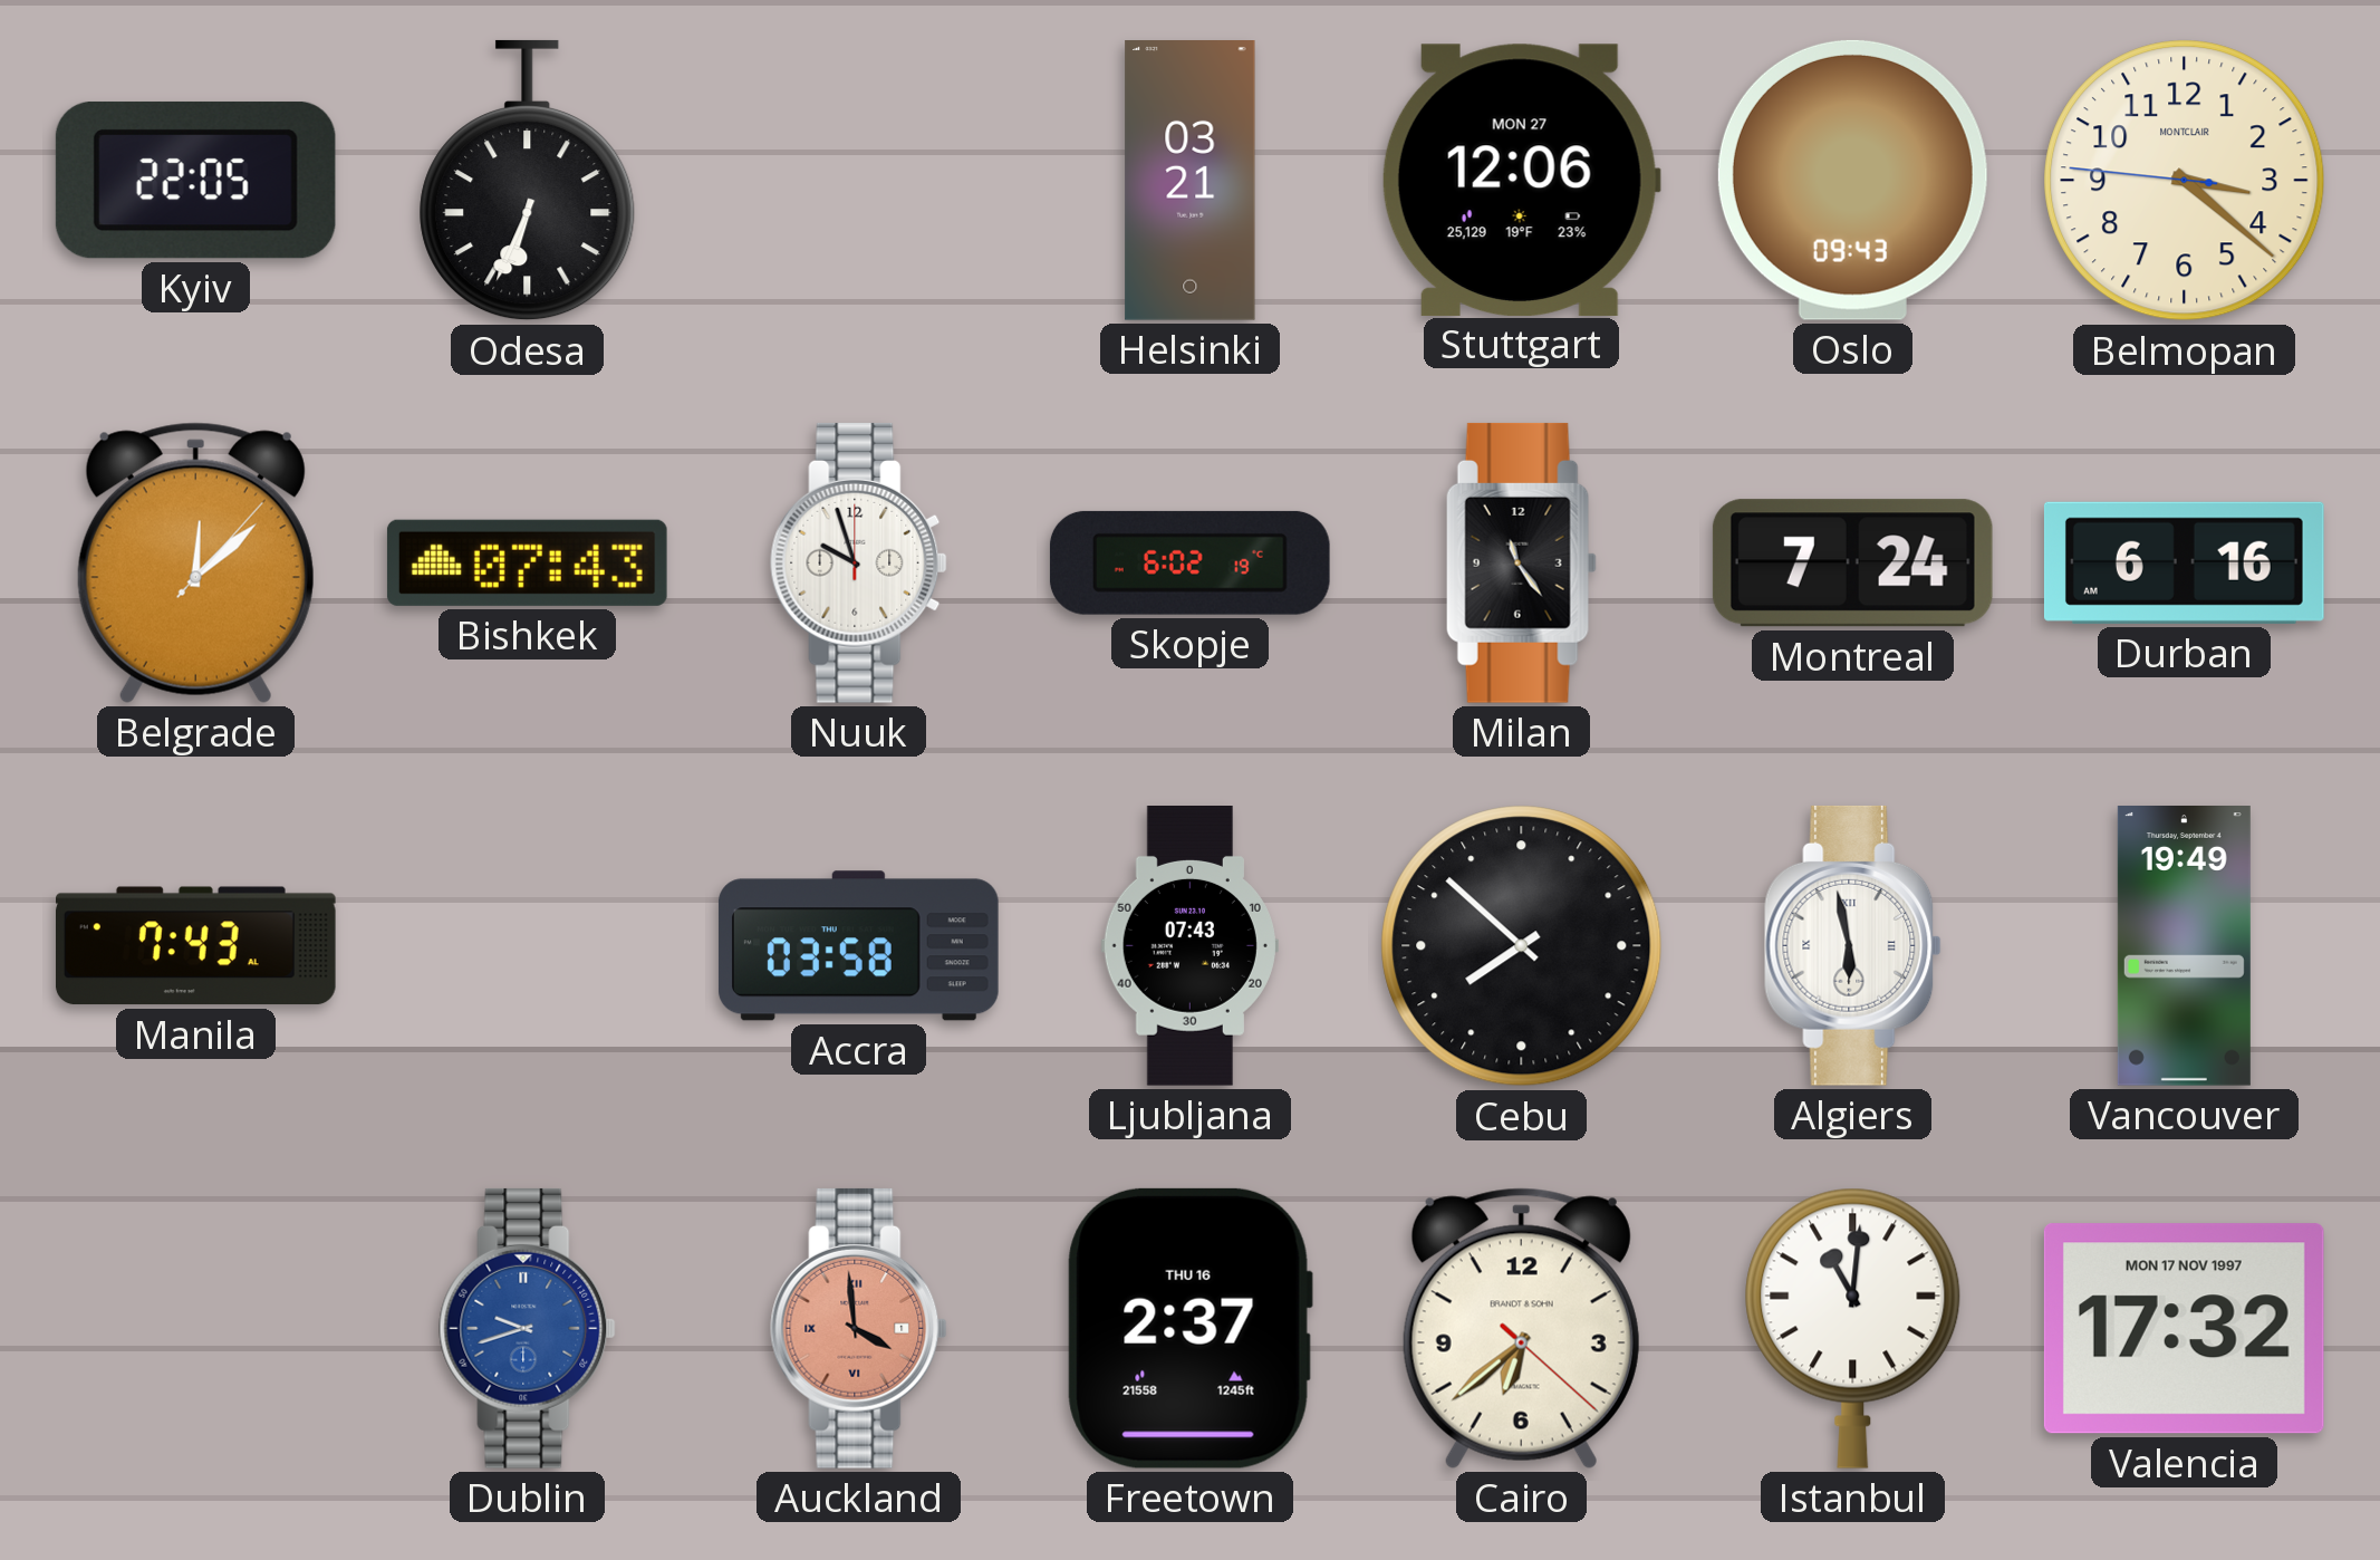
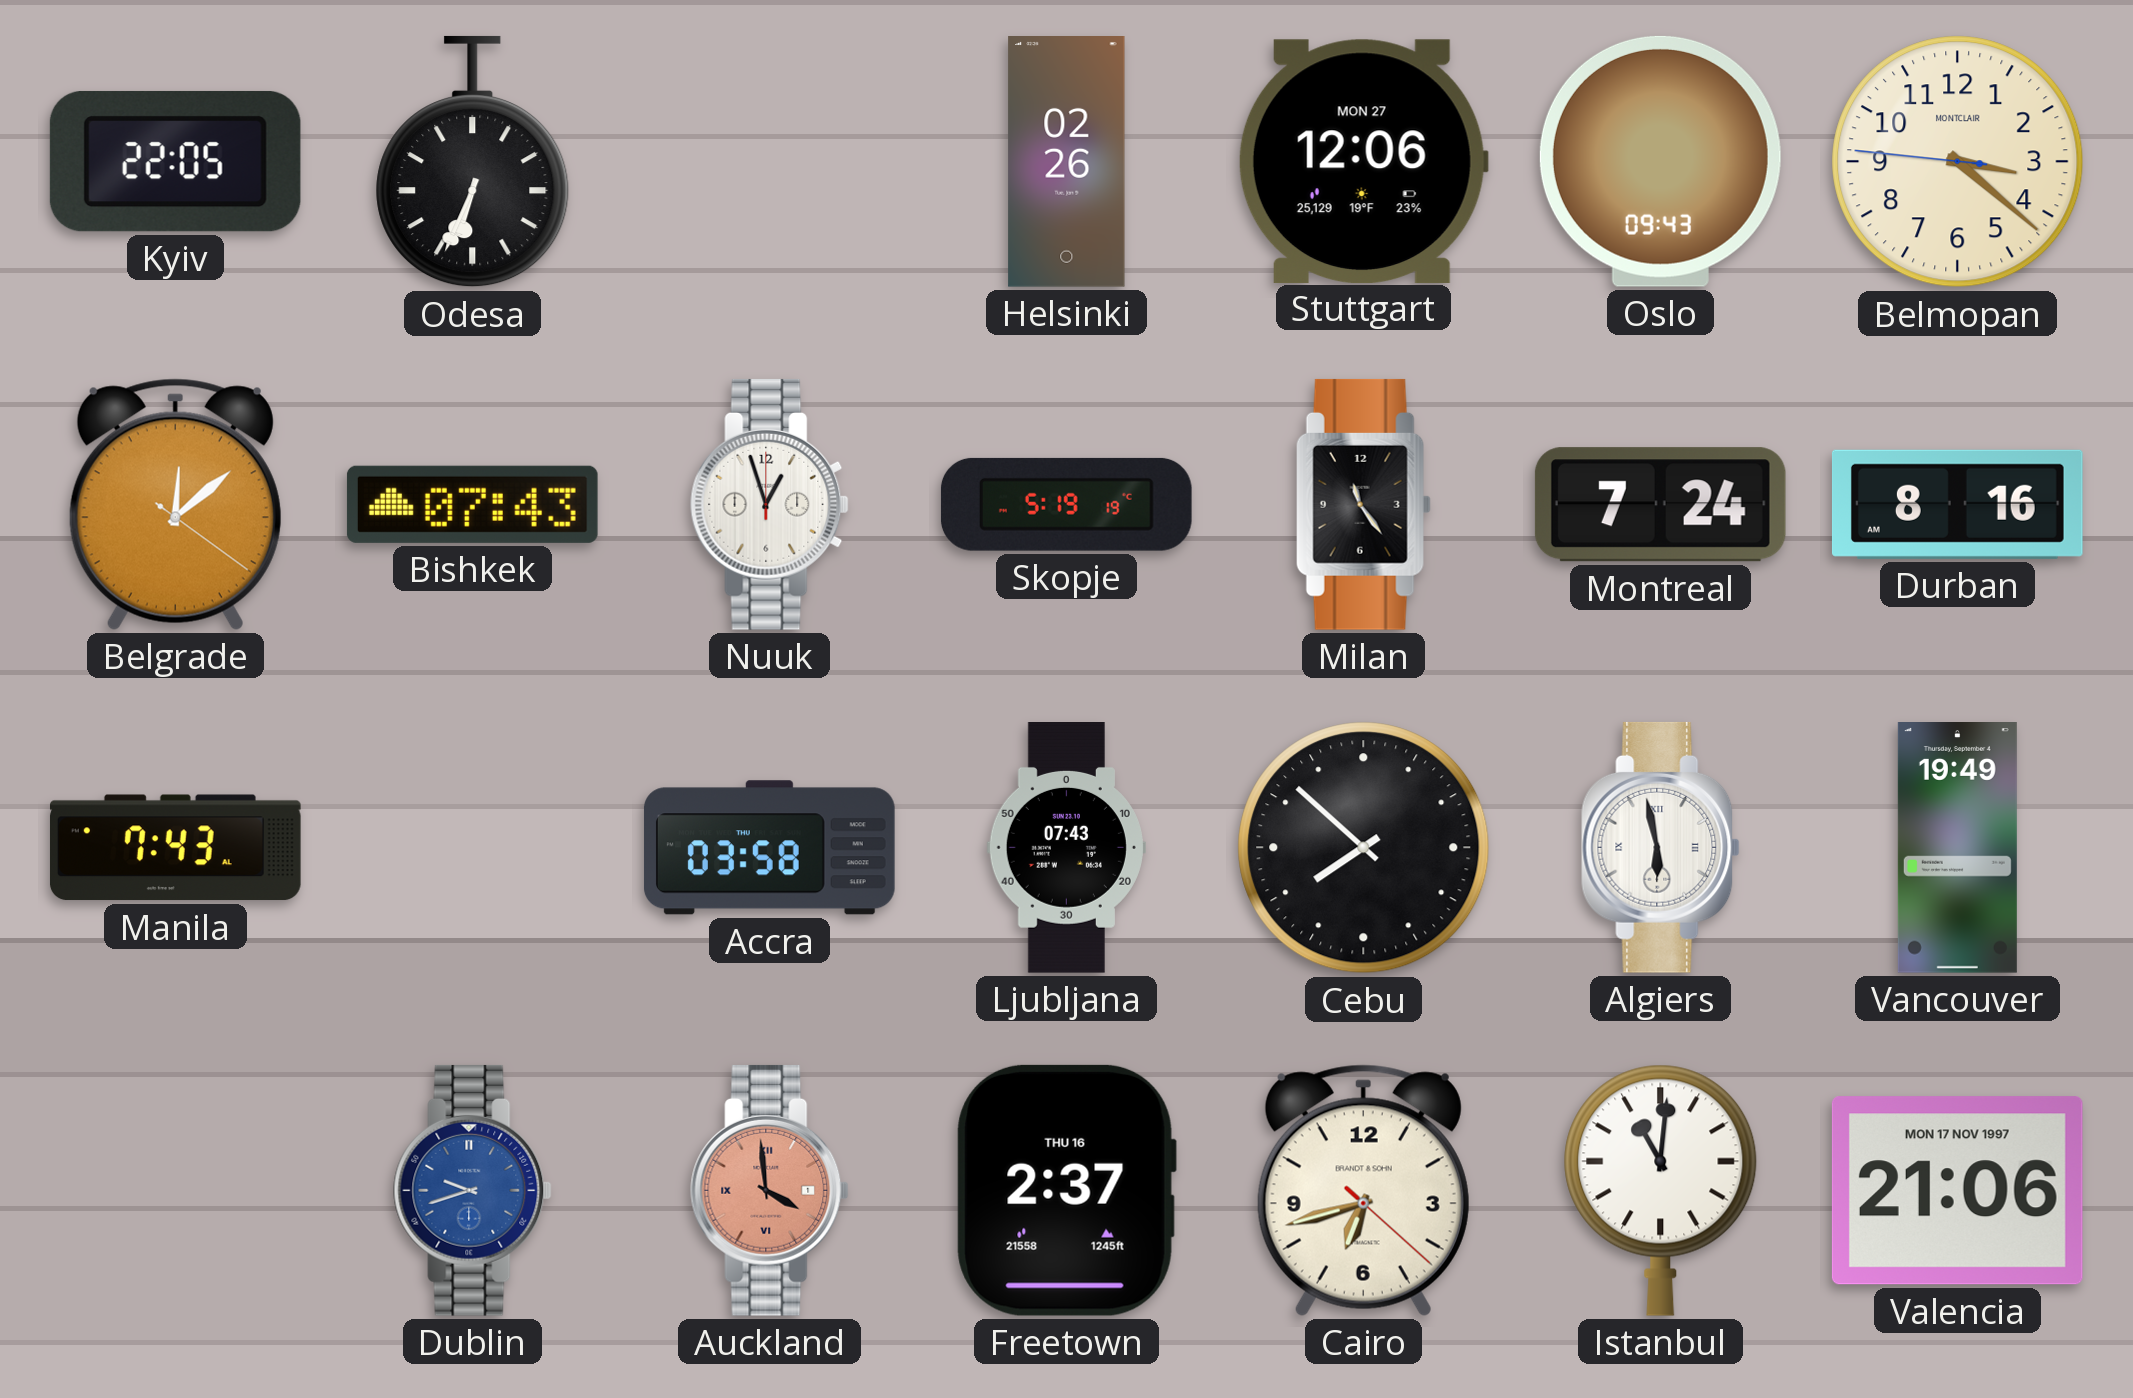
Helsinki: 03:21 -> 02:26 (1067, 162)
Belgrade: 12:08:07 -> 12:08:21 (175, 504)
Nuuk: 9:57 -> 12:57 (770, 504)
Skopje: 6:02 -> 5:19 (1066, 504)
Durban: 6:16 -> 8:16 (1957, 504)
Cairo: 6:38 -> 6:42 (1363, 1190)
Valencia: 17:32 -> 21:06 (1957, 1191)
